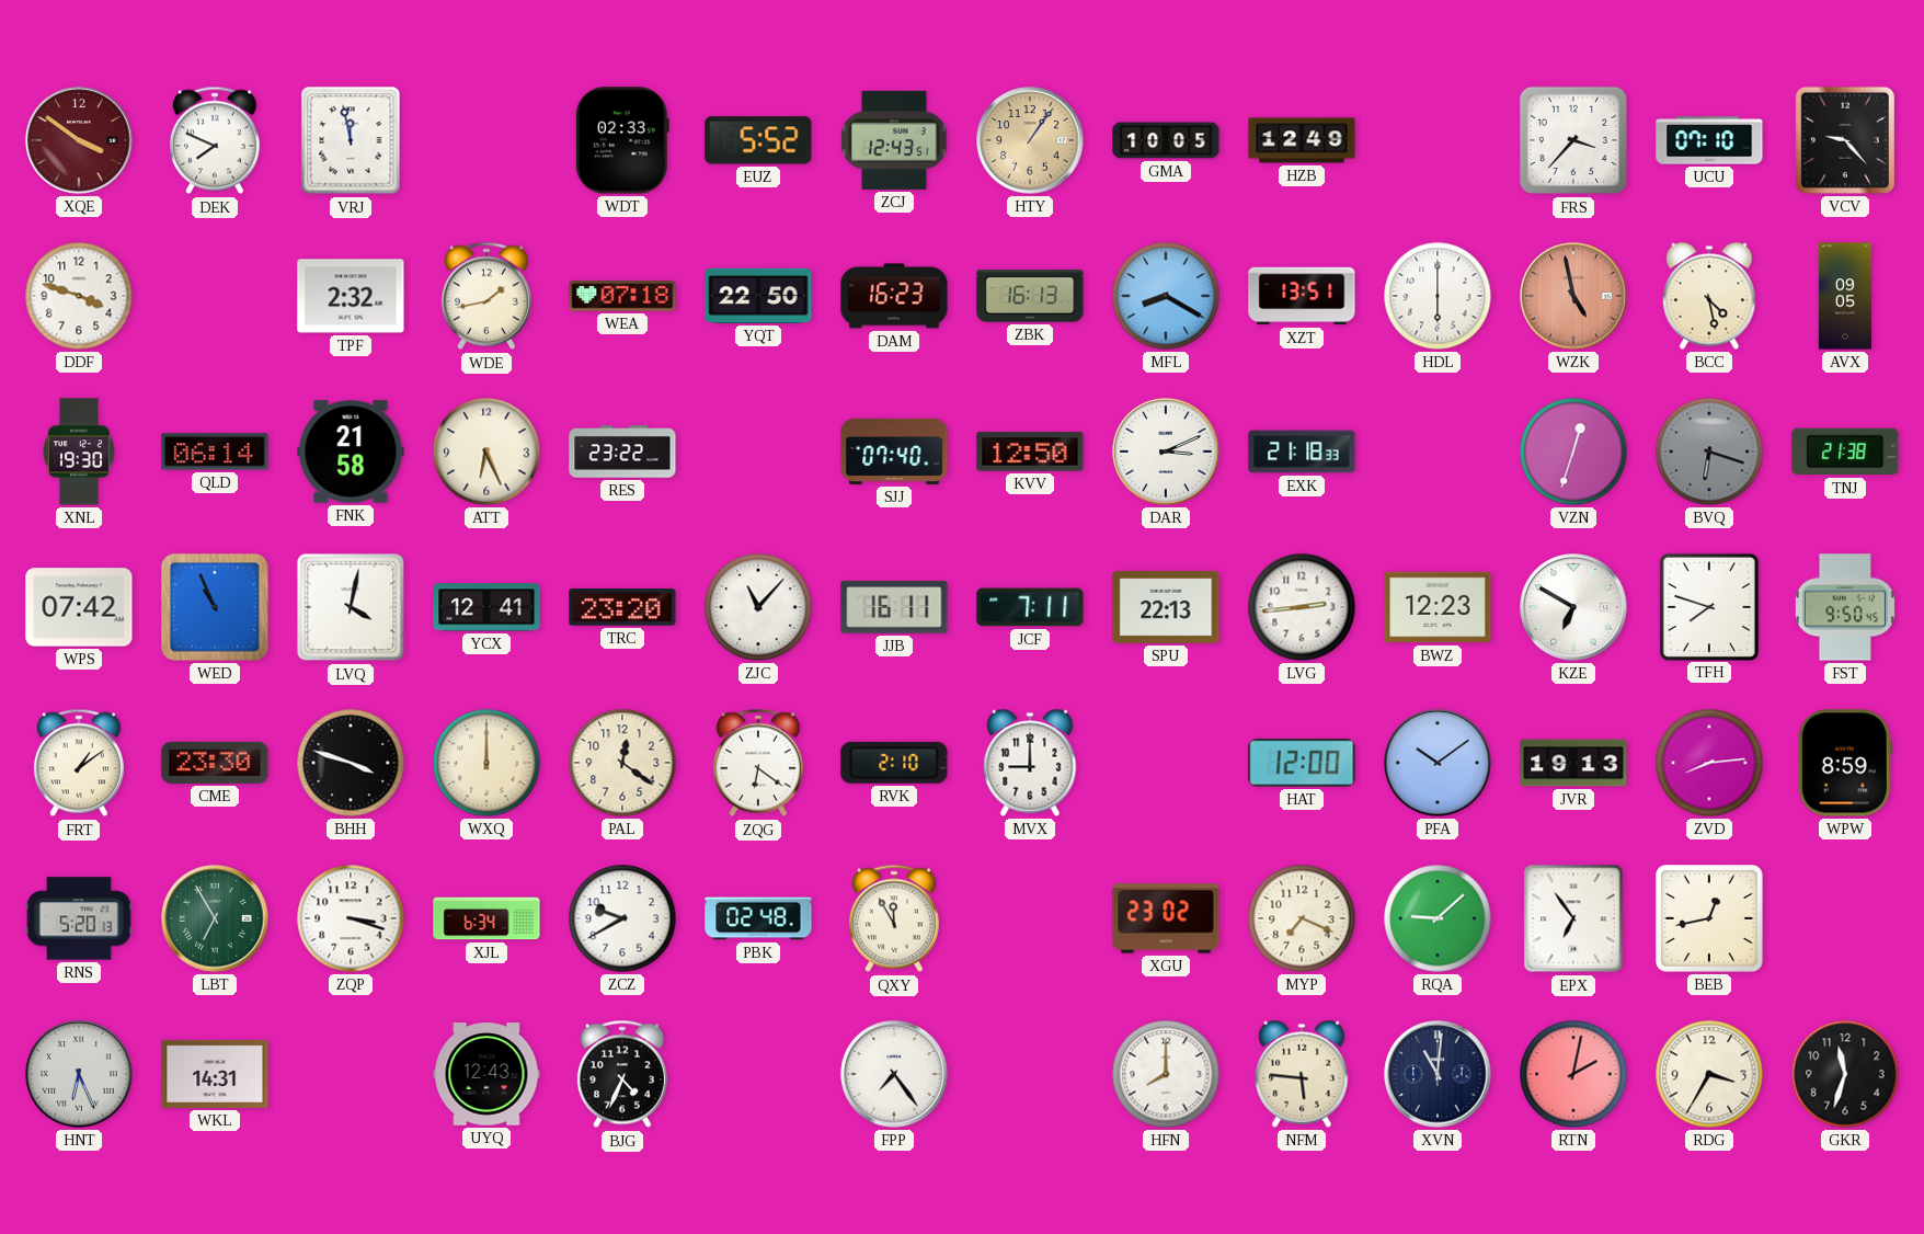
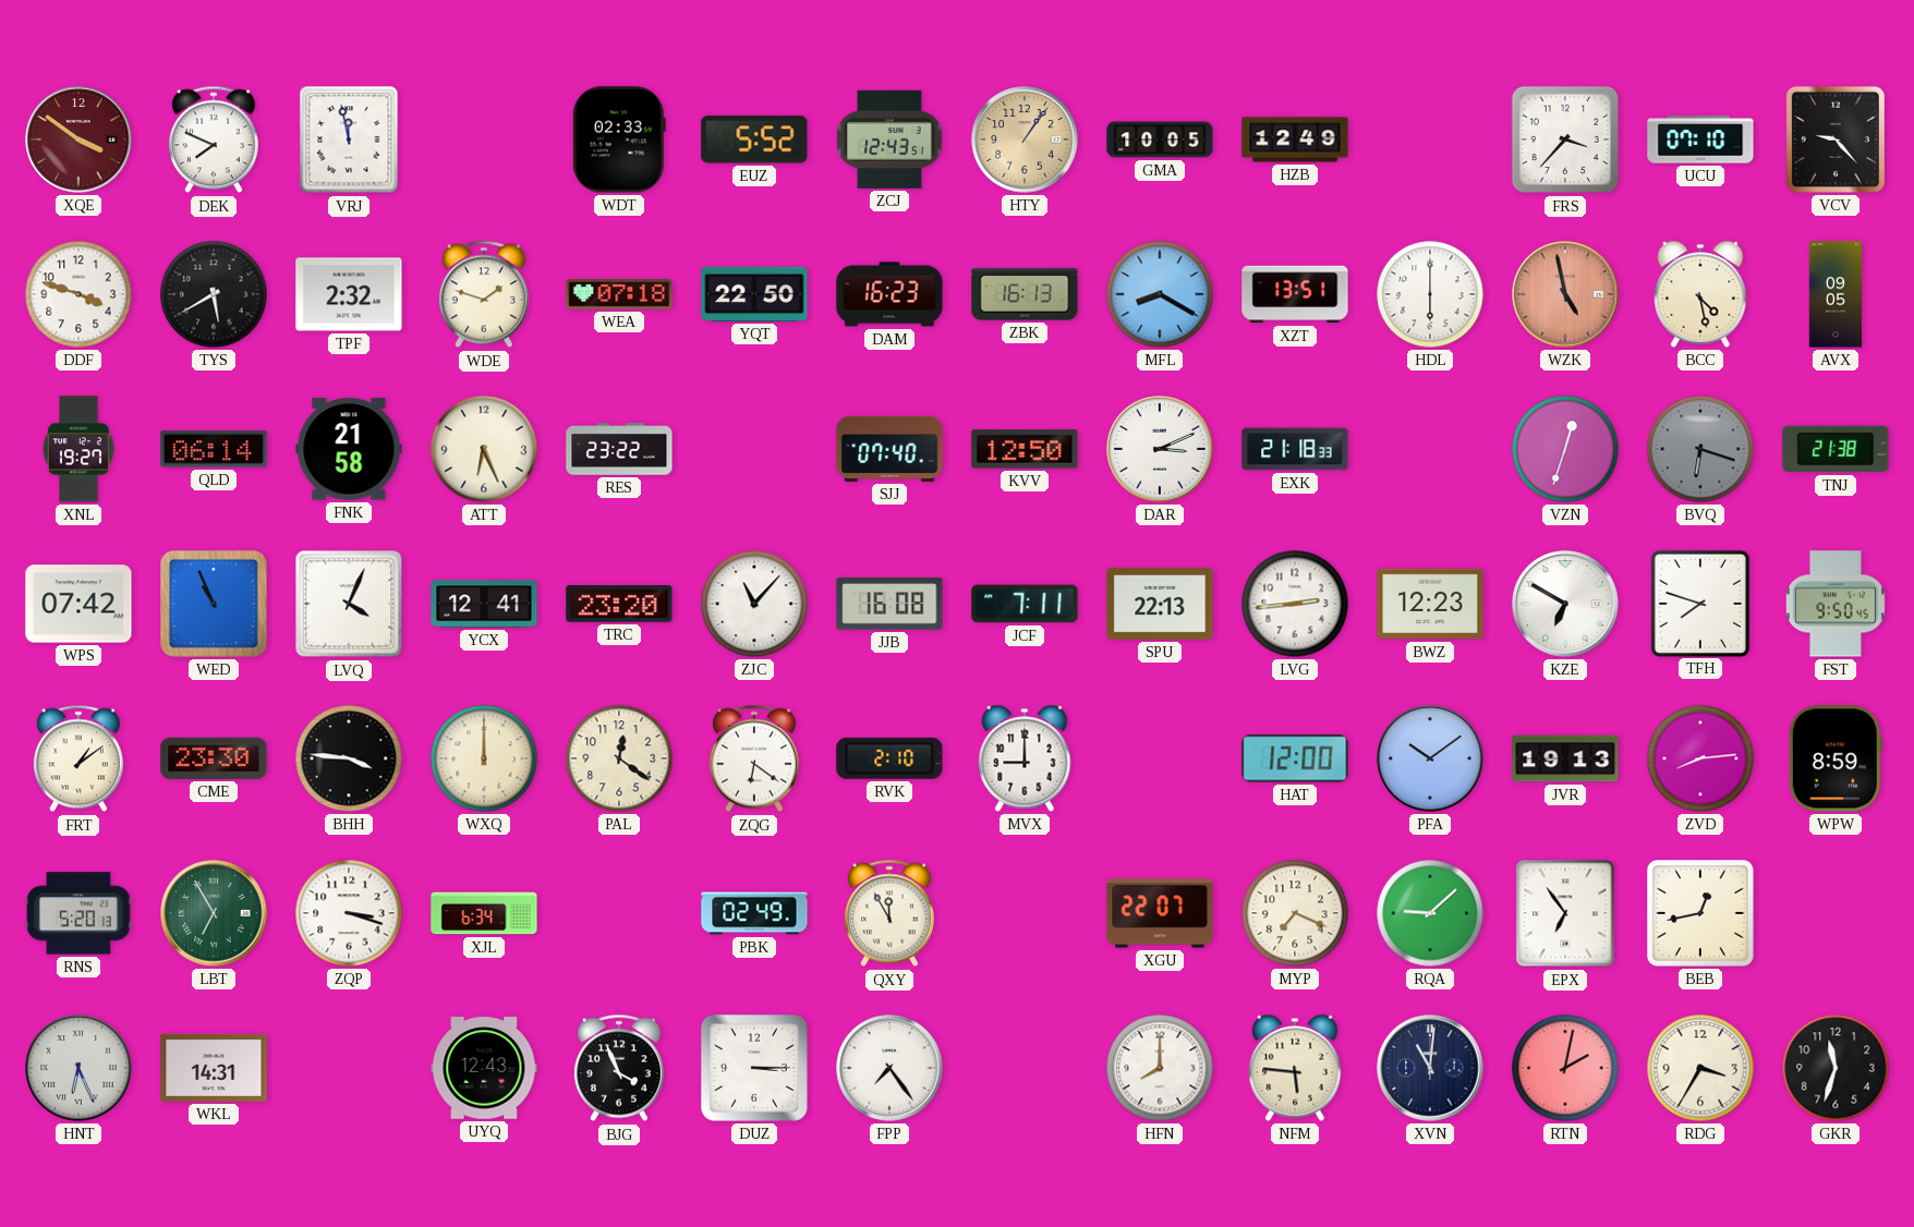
TYS: none -> 5:40 (214, 294)
WDE: 1:43 -> 1:48 (484, 294)
XNL: 19:30 -> 19:27 (78, 449)
LVQ: 4:02 -> 4:04 (349, 604)
JJB: 16:11 -> 16:08 (889, 604)
BHH: 3:48 -> 3:46 (349, 758)
ZCZ: 9:40 -> none (622, 918)
PBK: 02:48 -> 02:49 (754, 913)
XGU: 23:02 -> 22:07 (1160, 913)
BJG: 4:34 -> 3:56 (619, 1068)
DUZ: none -> 3:15 (755, 1069)
